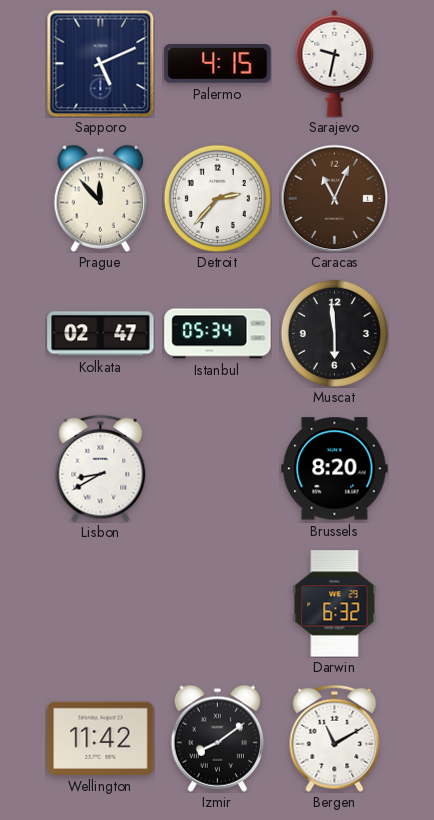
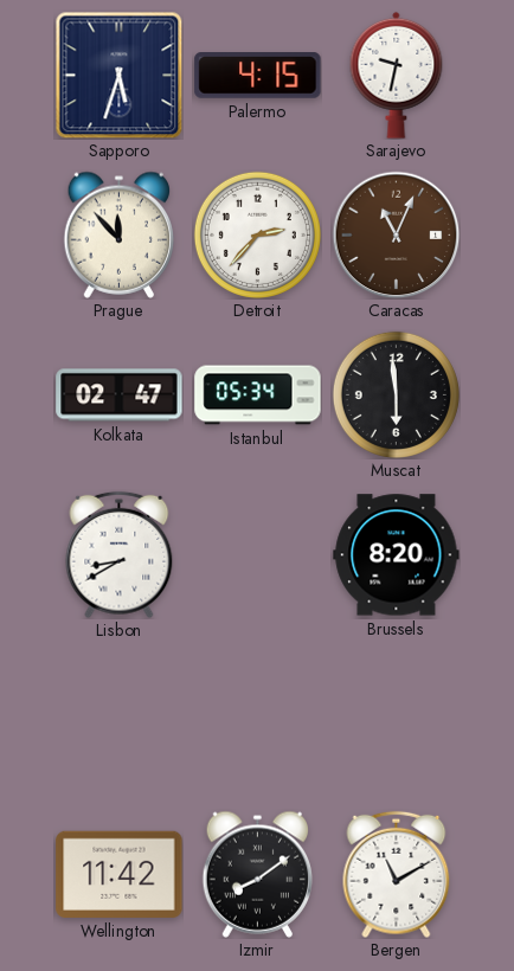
Sapporo: 5:11 -> 5:33 (118, 75)
Darwin: 6:32 -> none (335, 604)
